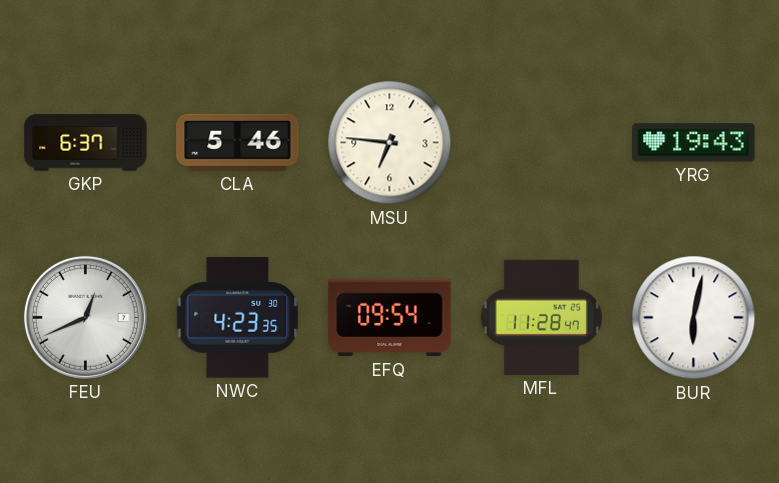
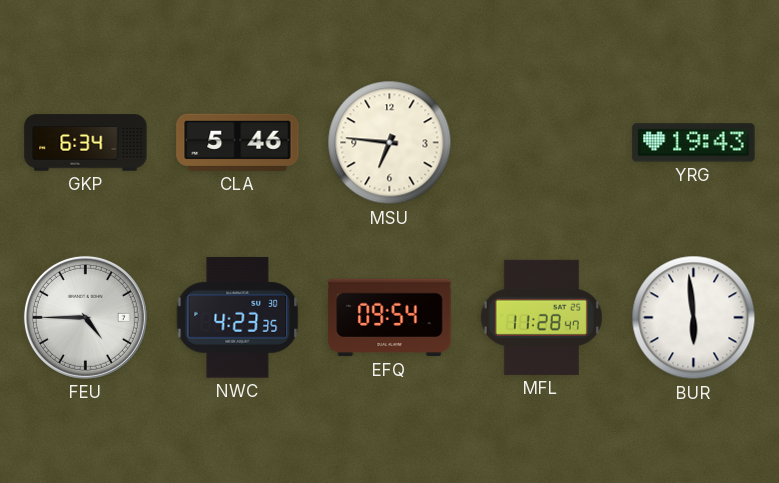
GKP: 6:37 -> 6:34 (86, 143)
FEU: 12:41 -> 4:45 (85, 317)
BUR: 6:02 -> 5:59 (694, 318)
